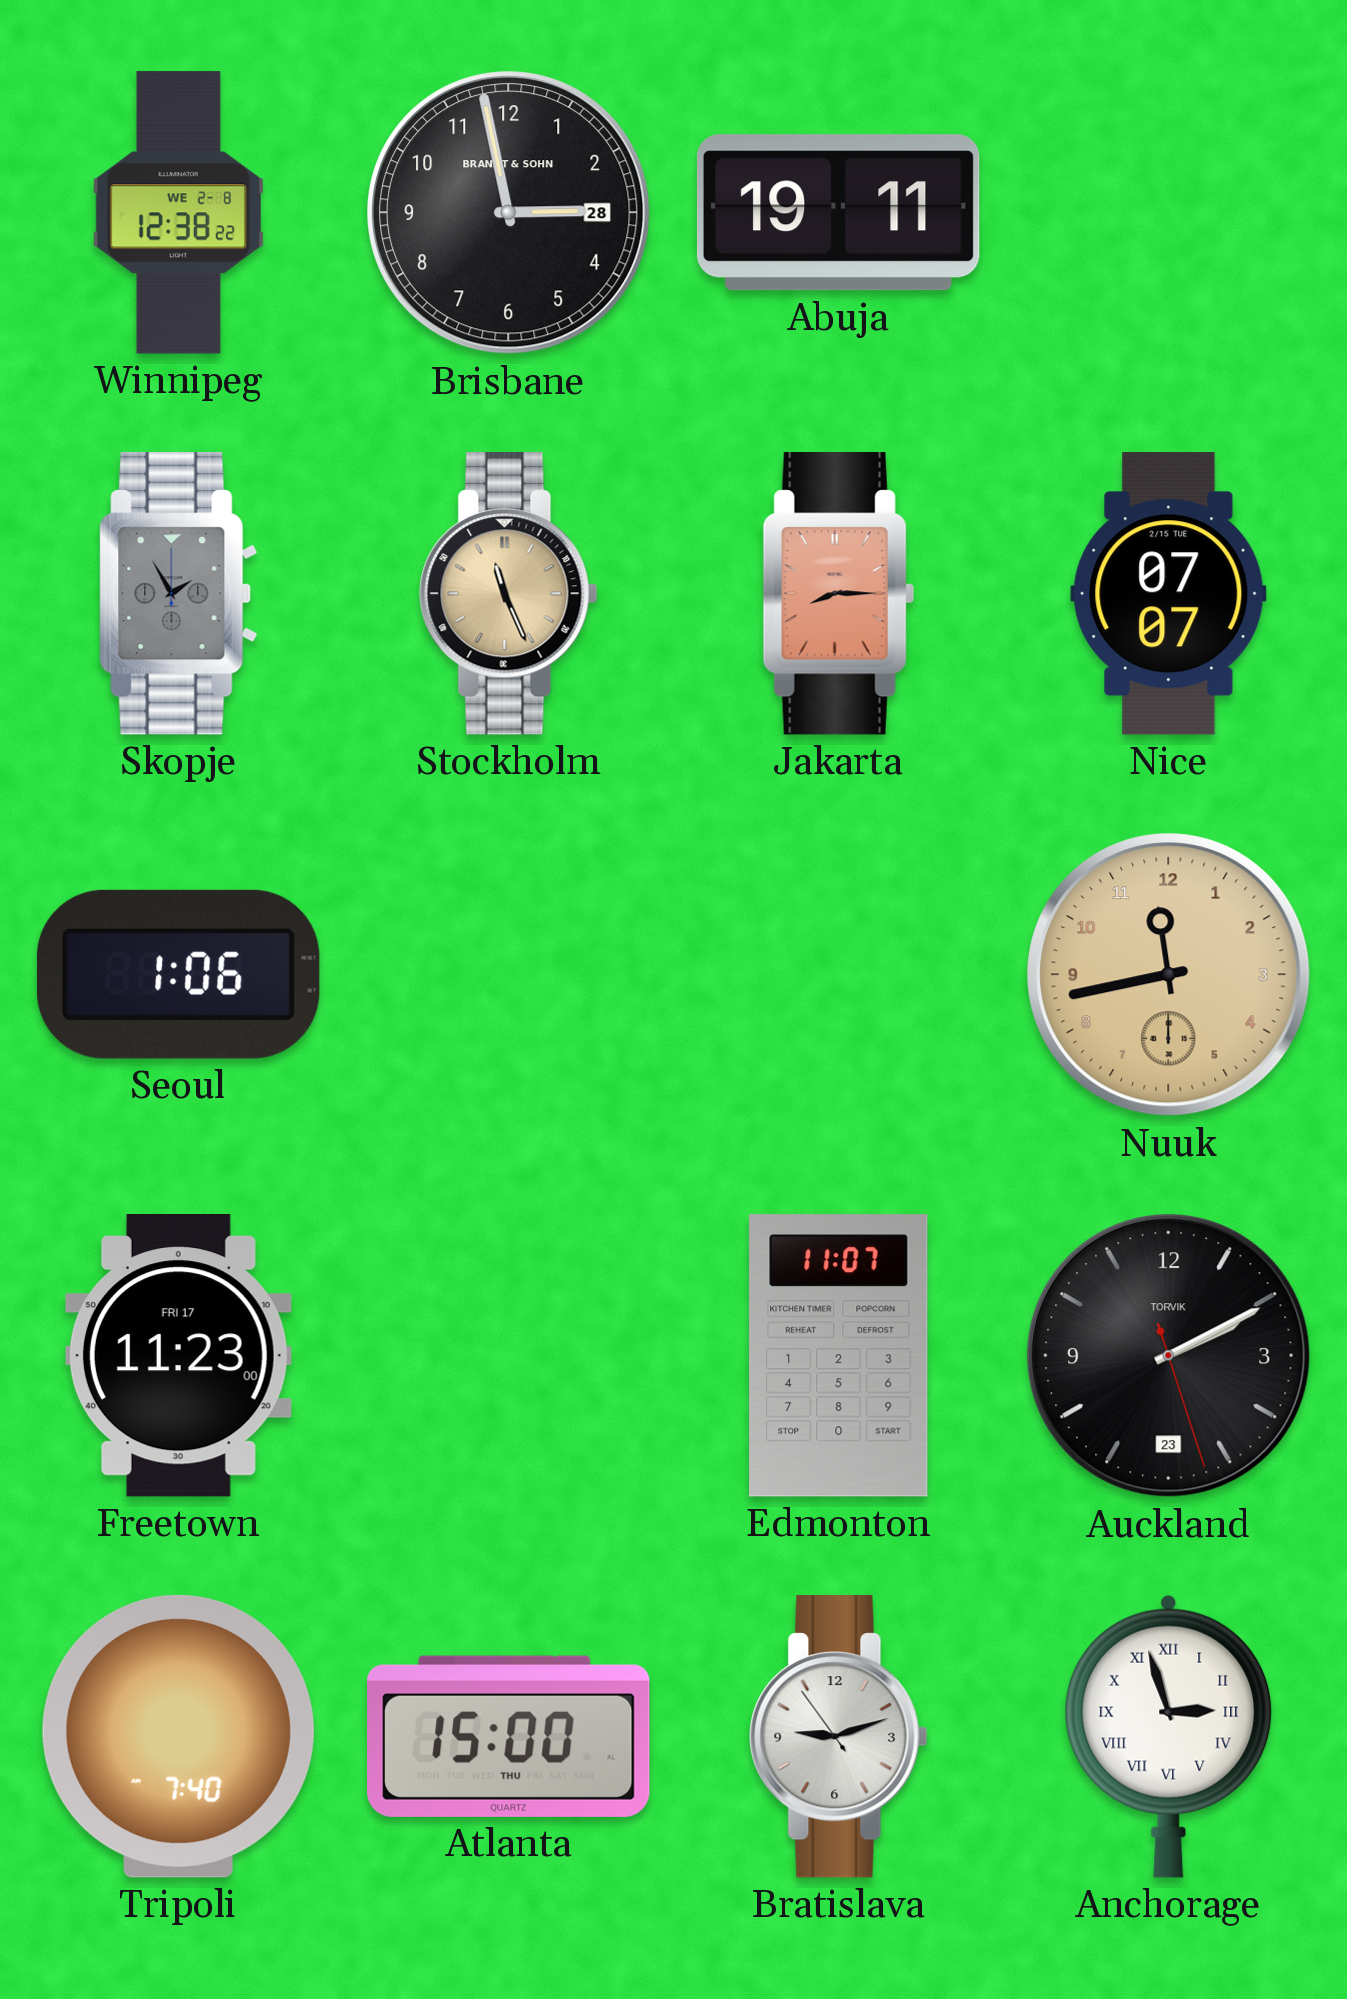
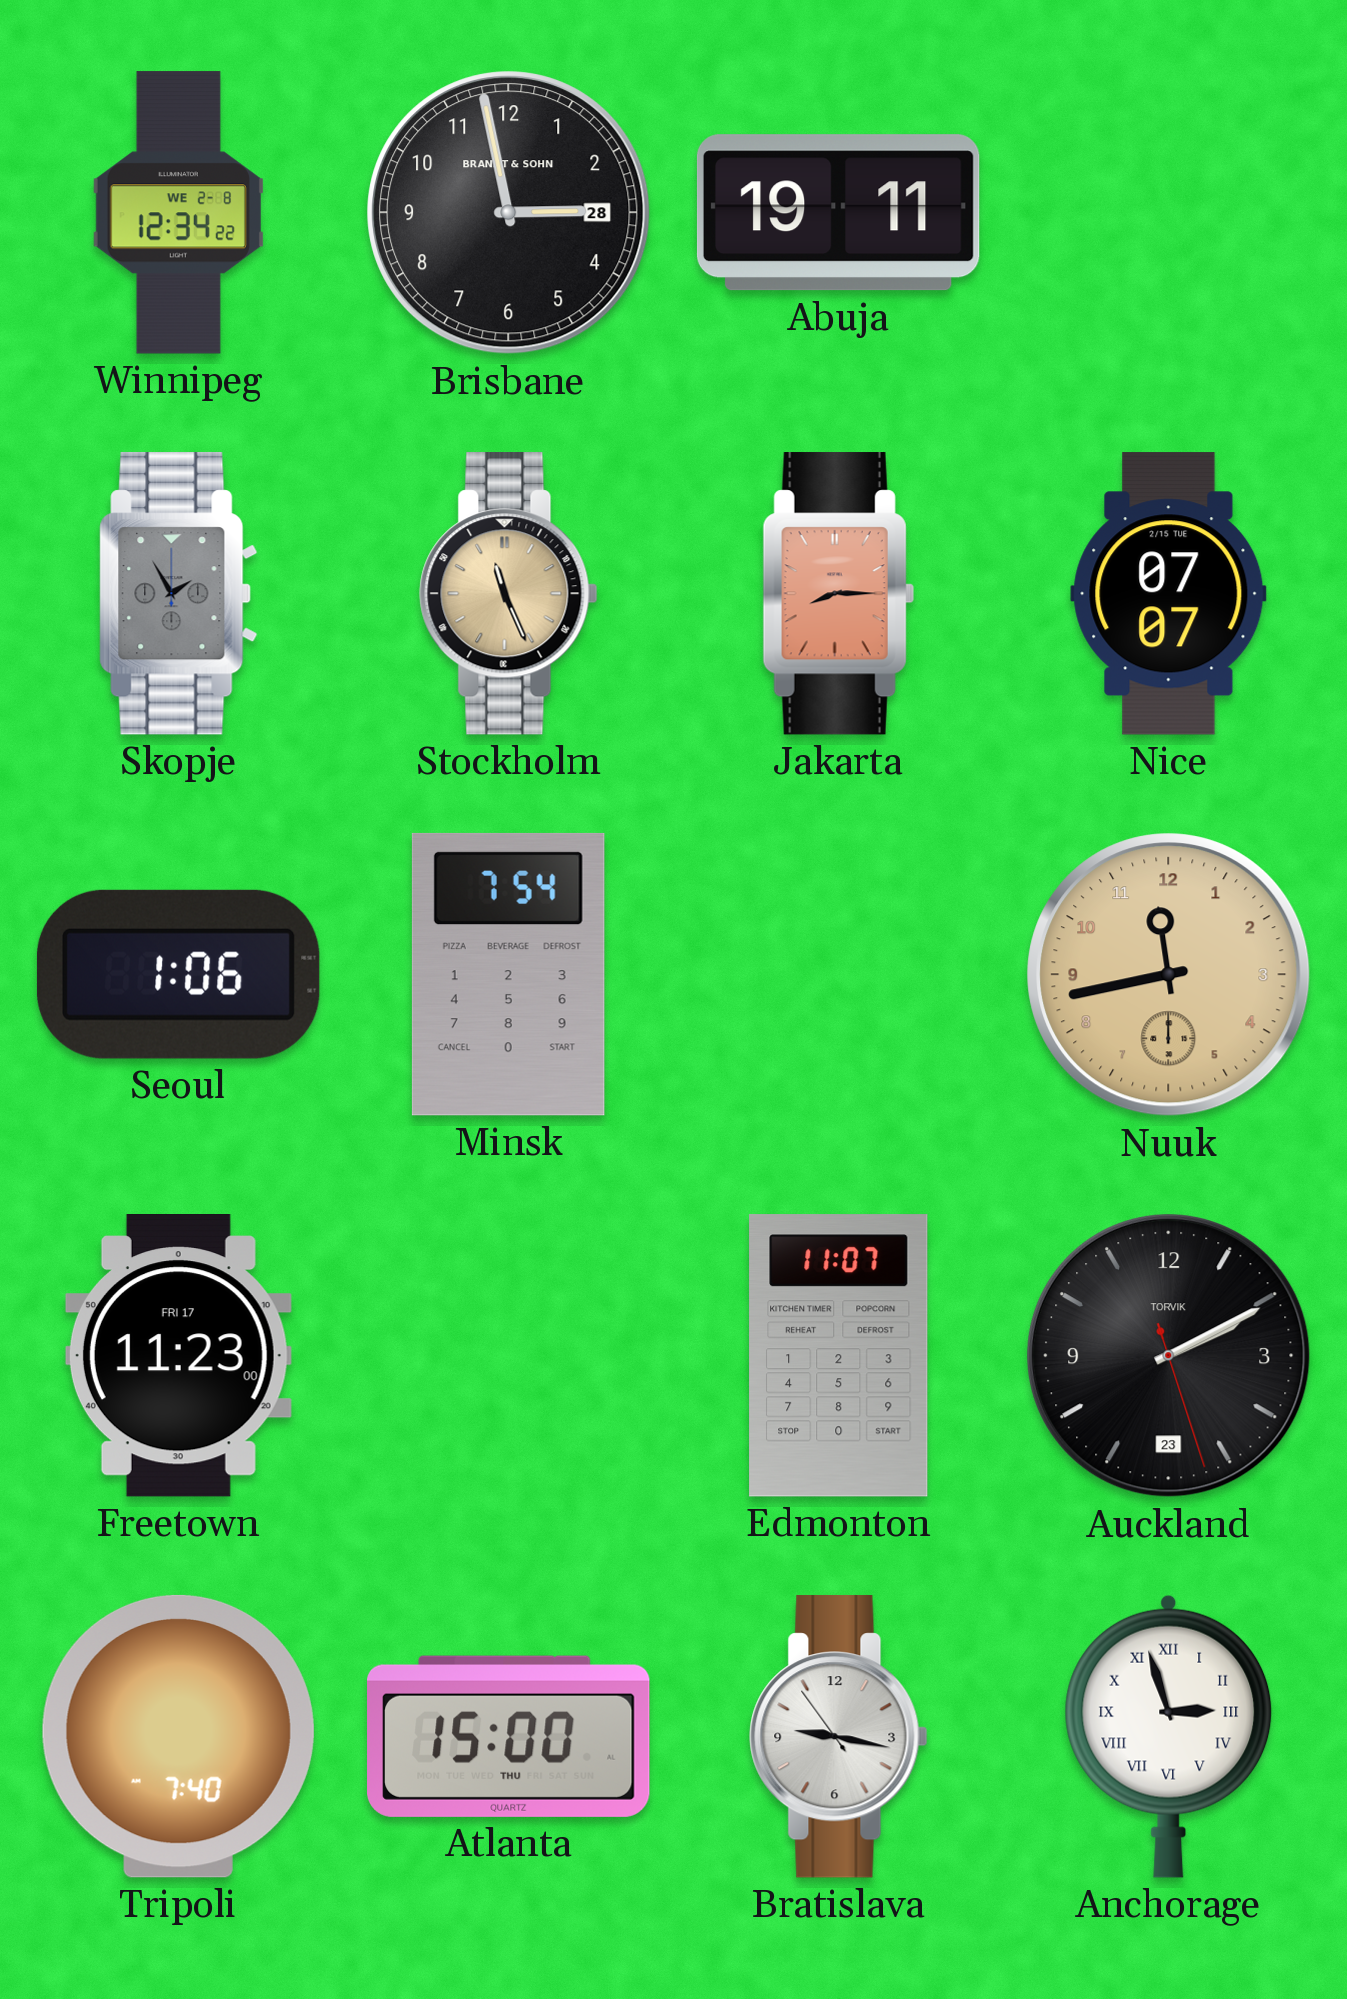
Winnipeg: 12:38 -> 12:34 (178, 213)
Minsk: none -> 7:54 (508, 974)
Bratislava: 9:11 -> 9:16 (839, 1737)
